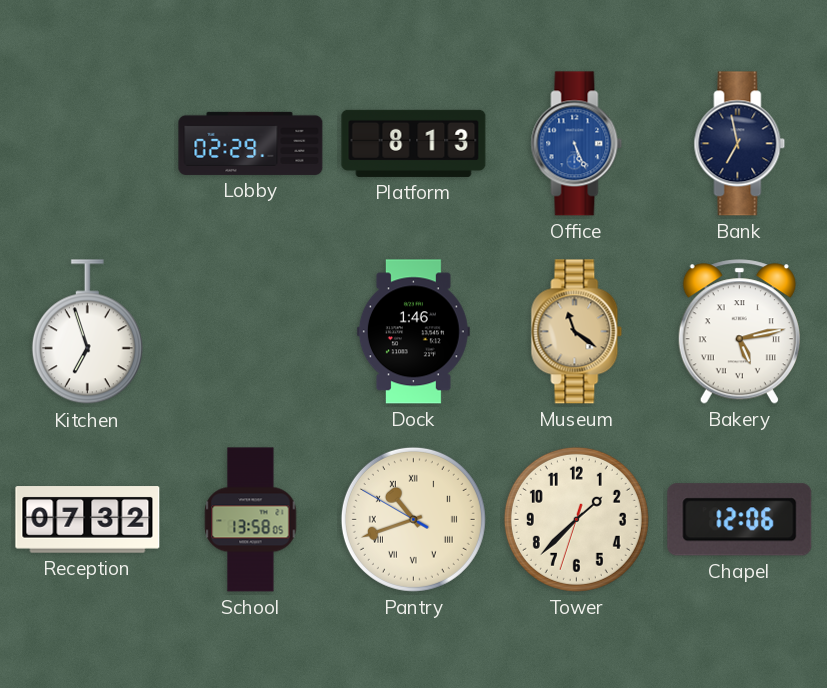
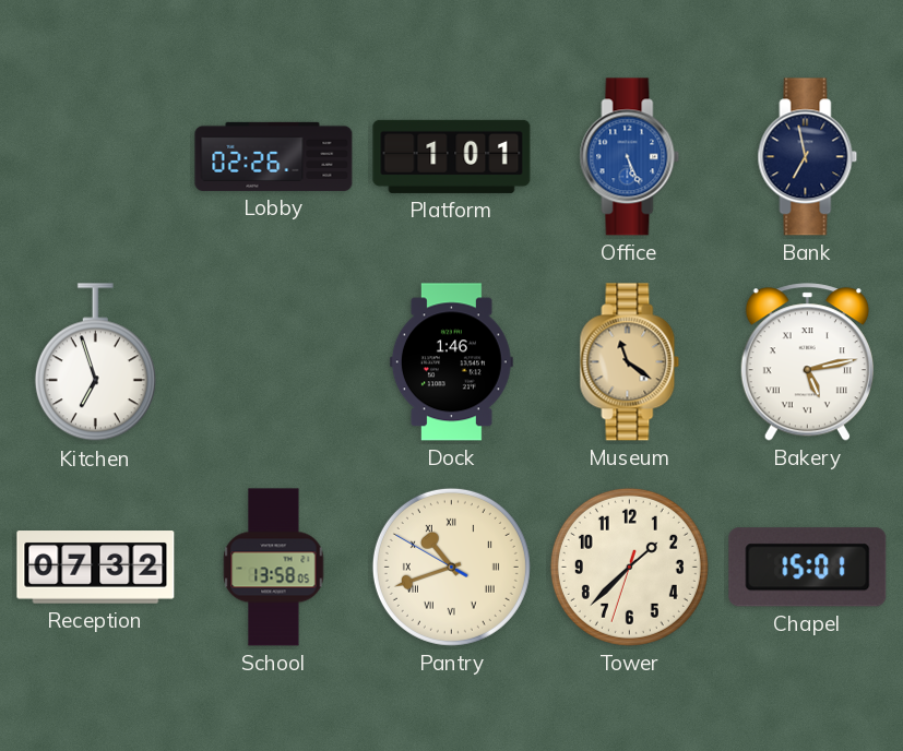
Lobby: 02:29 -> 02:26 (274, 156)
Platform: 8:13 -> 1:01 (452, 156)
Chapel: 12:06 -> 15:01 (808, 568)
